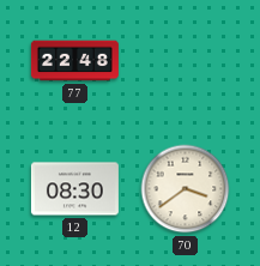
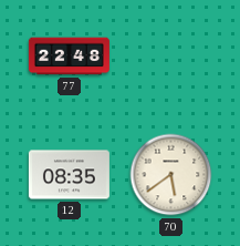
12: 08:30 -> 08:35 (69, 175)
70: 3:39 -> 5:39 (171, 175)
